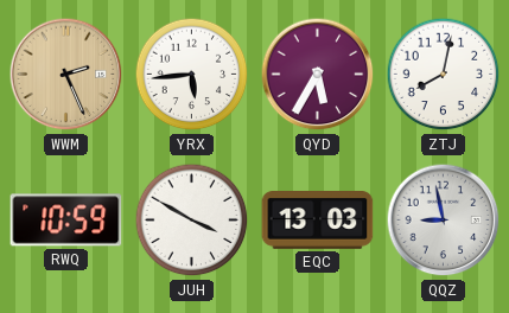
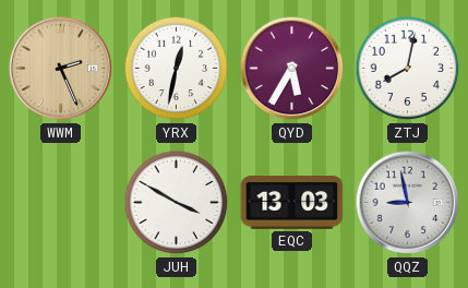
YRX: 5:44 -> 12:32 (177, 69)
RWQ: 10:59 -> none (66, 221)
